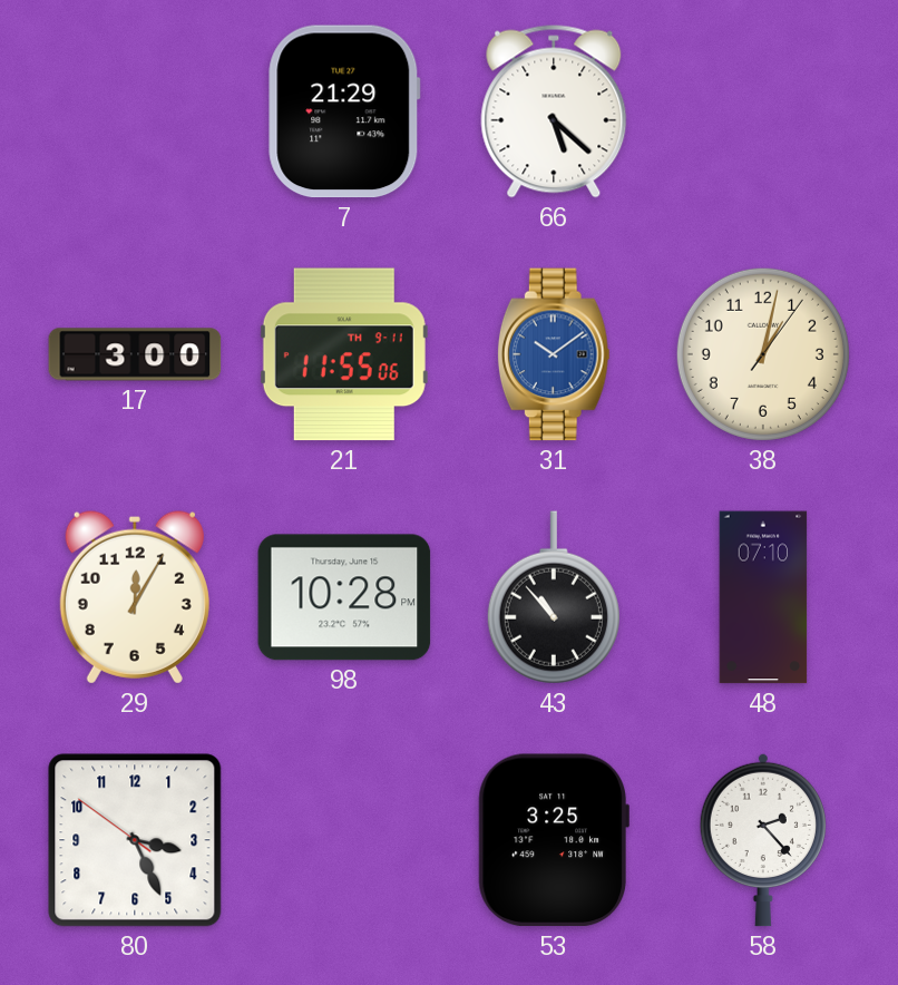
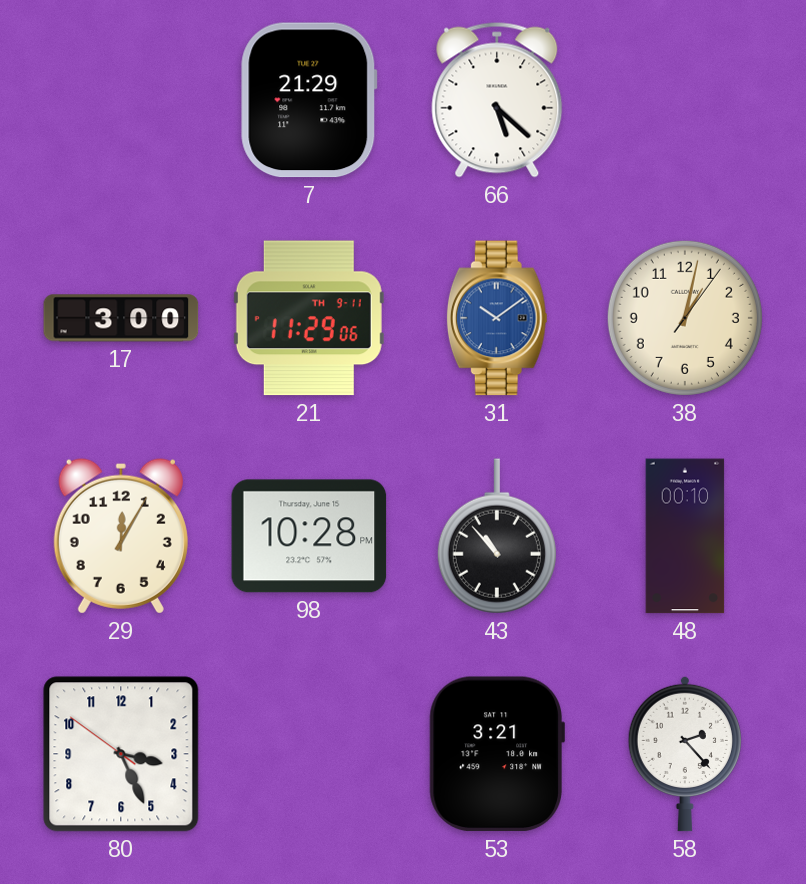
21: 11:55 -> 11:29 (309, 318)
48: 07:10 -> 00:10 (685, 536)
53: 3:25 -> 3:21 (497, 754)
